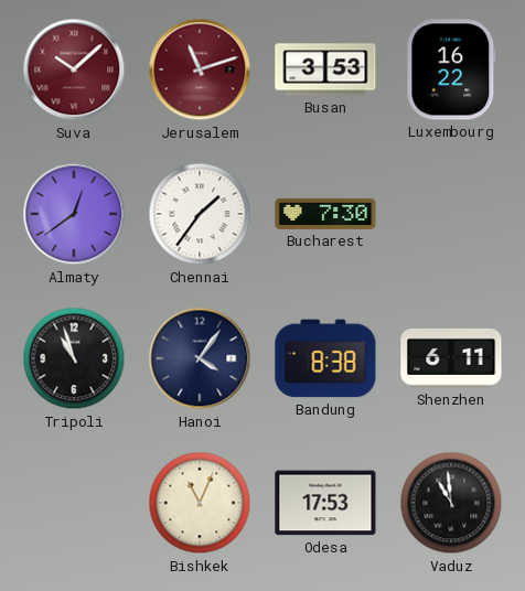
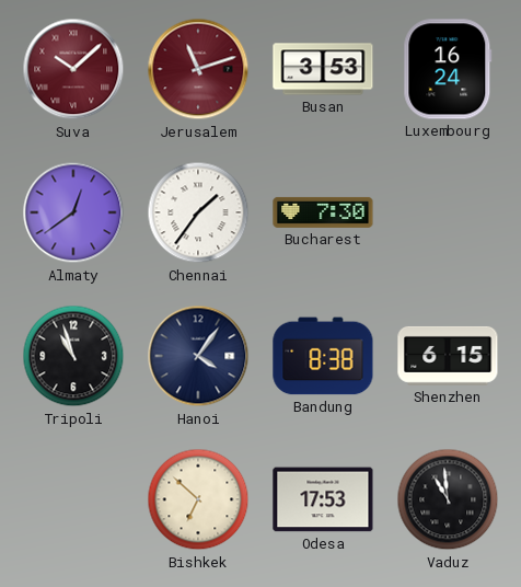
Luxembourg: 16:22 -> 16:24 (448, 69)
Shenzhen: 6:11 -> 6:15 (448, 356)
Bishkek: 11:04 -> 6:52 (198, 499)
